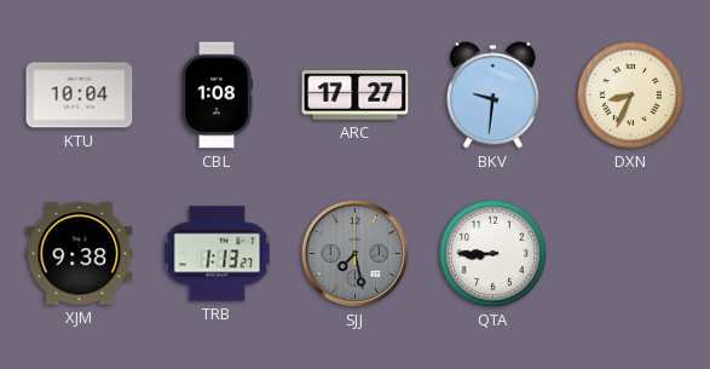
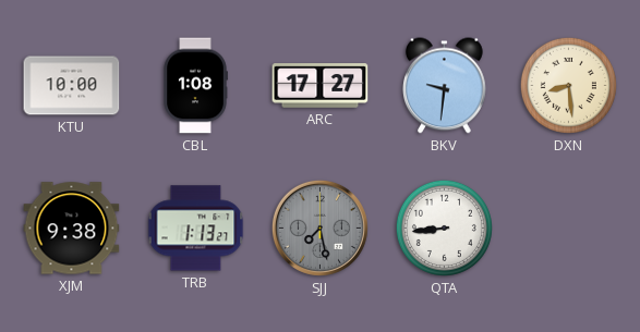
KTU: 10:04 -> 10:00 (72, 86)
DXN: 8:34 -> 8:29 (568, 85)
QTA: 8:45 -> 8:44 (444, 228)
